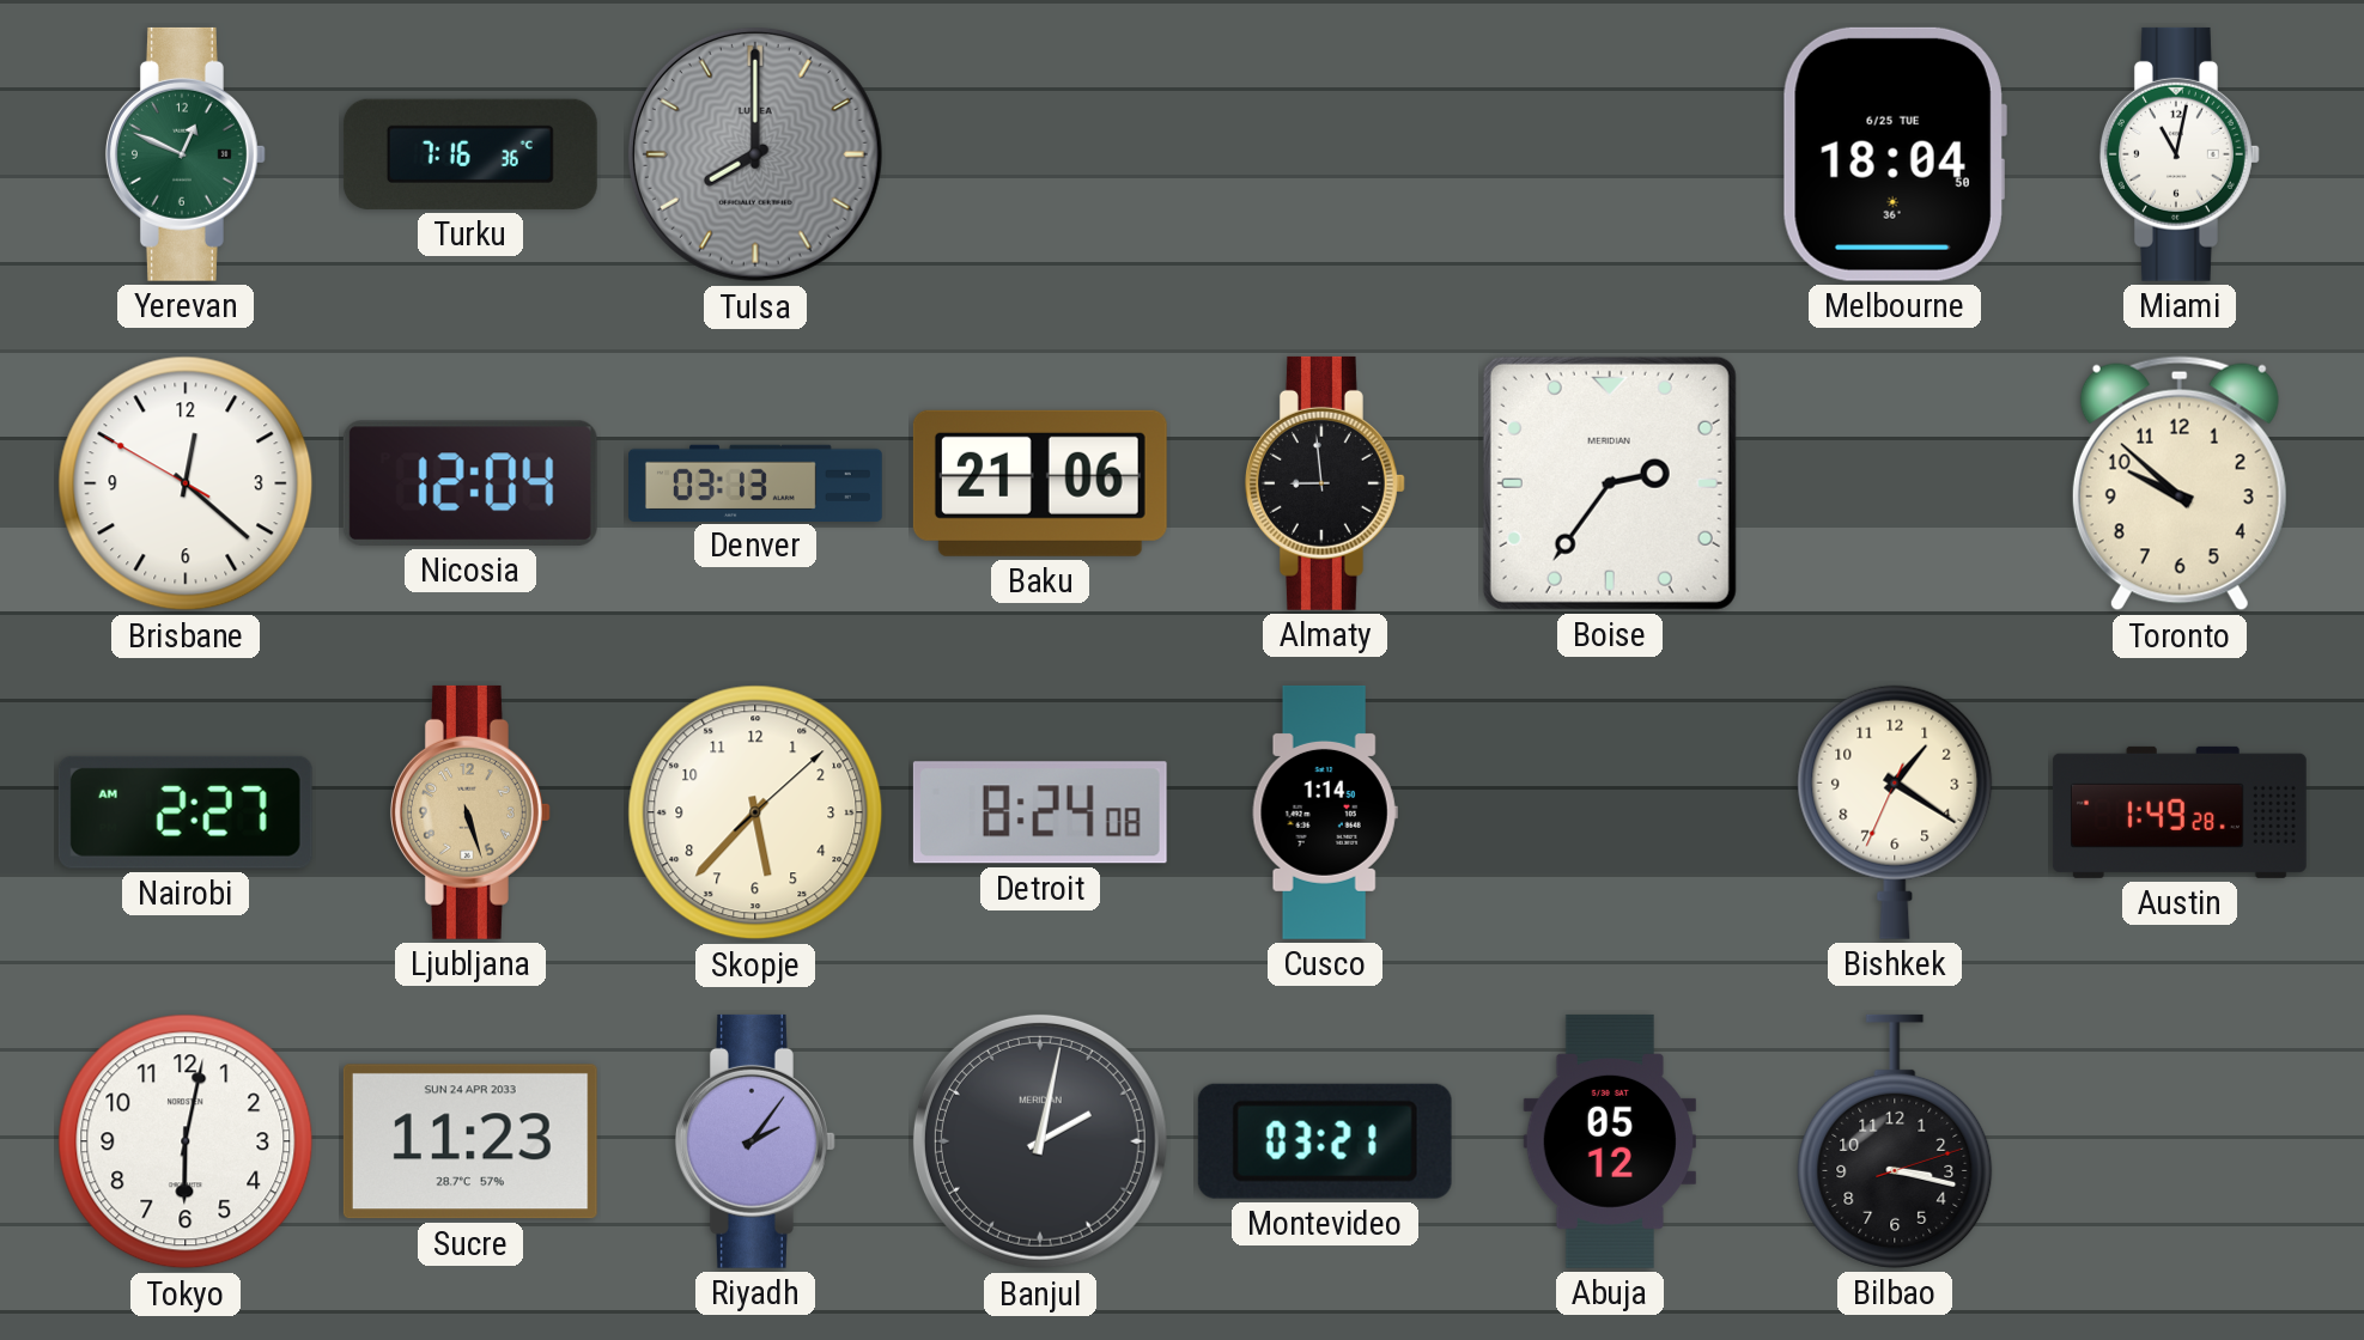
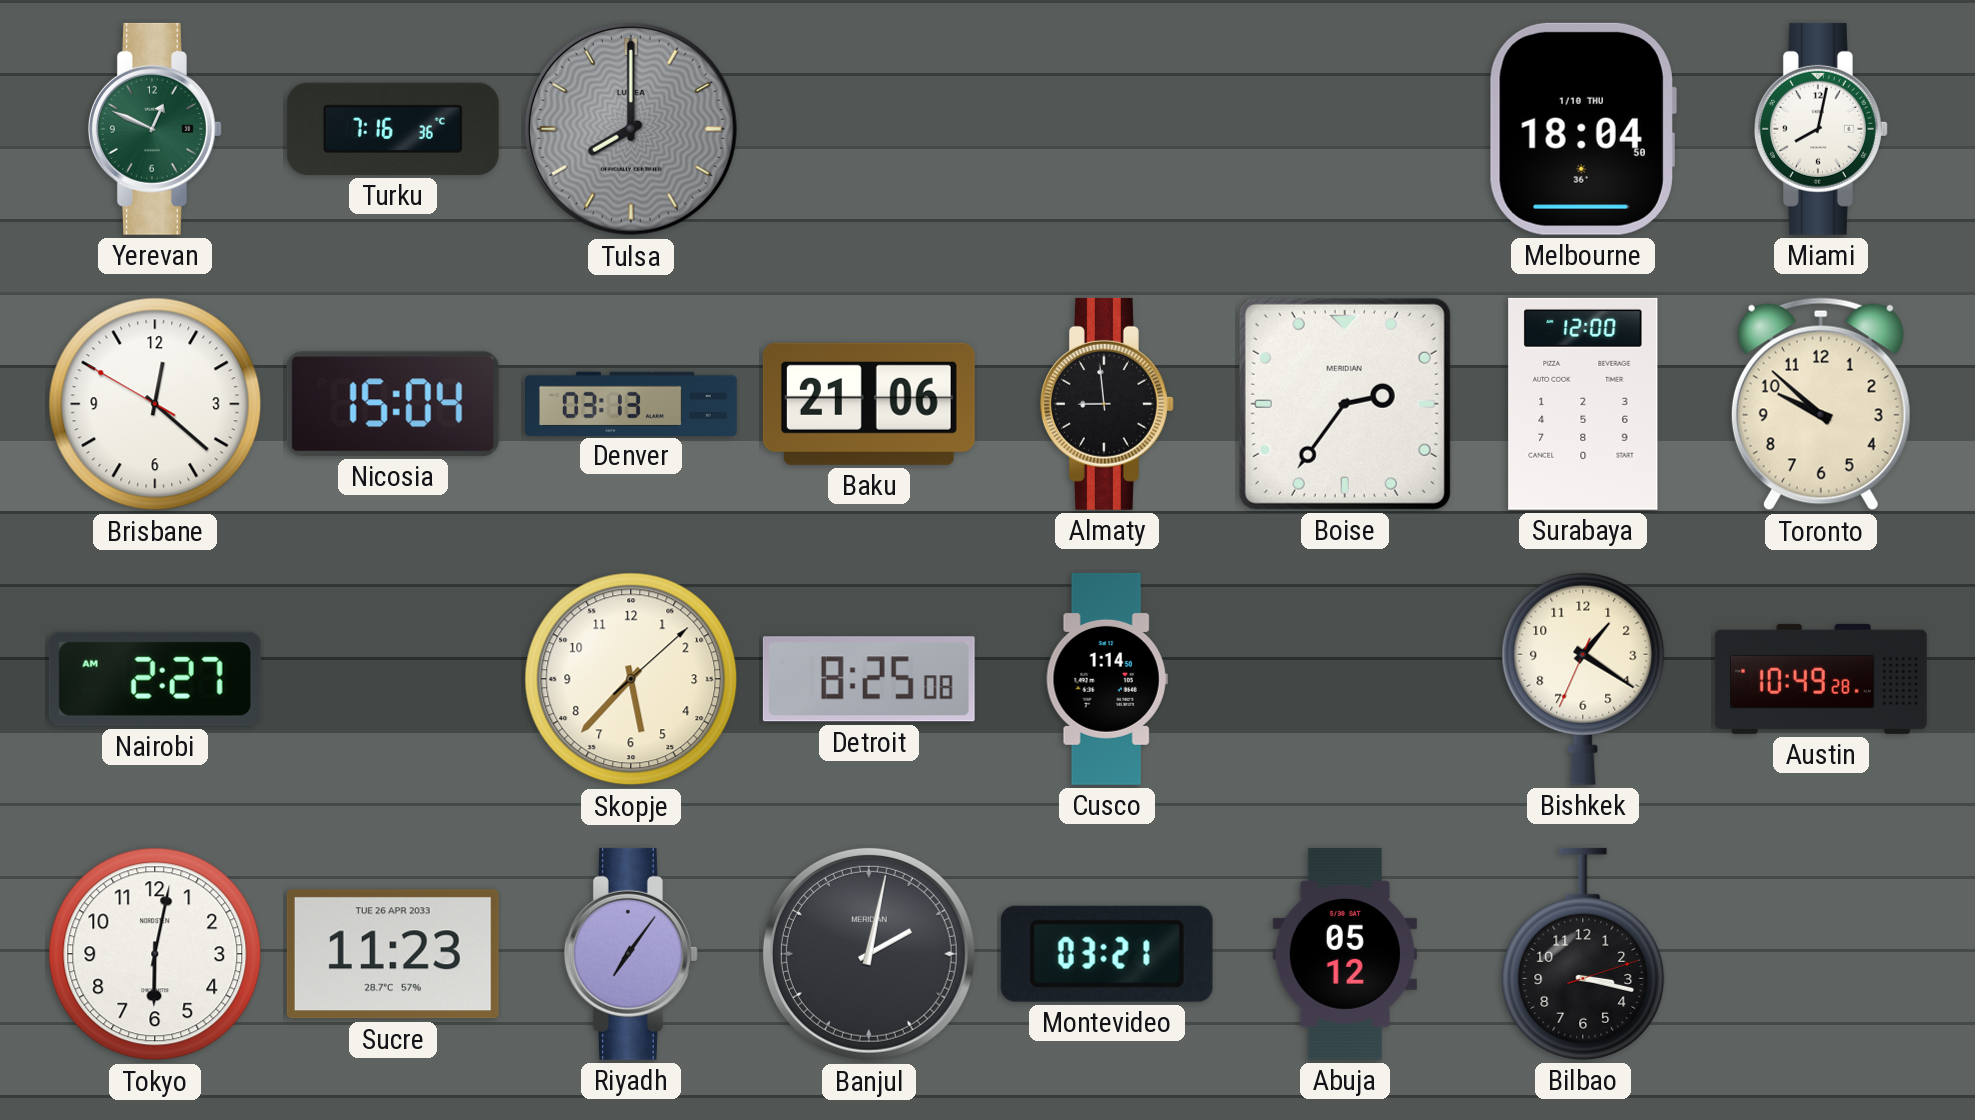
Melbourne date: 6/25 TUE -> 1/10 THU (1583, 129)
Miami: 11:02 -> 8:02 (1821, 129)
Nicosia: 12:04 -> 15:04 (393, 404)
Surabaya: none -> 12:00 (1583, 404)
Ljubljana: 5:27 -> none (470, 812)
Detroit: 8:24 -> 8:25 (869, 679)
Austin: 1:49 -> 10:49 (1821, 679)
Sucre date: SUN 24 APR 2033 -> TUE 26 APR 2033 (393, 954)
Riyadh: 2:06 -> 7:06 (631, 954)
